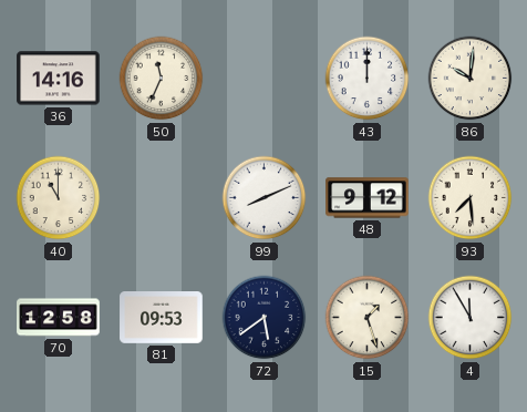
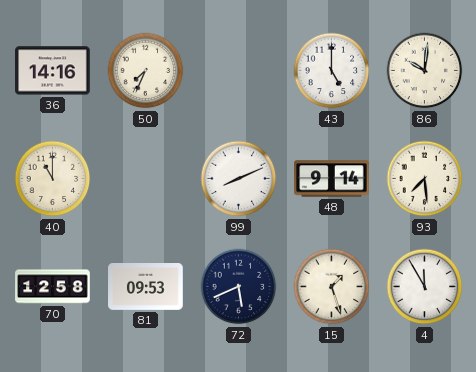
50: 11:34 -> 7:34 (146, 71)
43: 12:00 -> 5:00 (332, 71)
48: 9:12 -> 9:14 (332, 179)
72: 5:39 -> 5:41 (239, 287)
